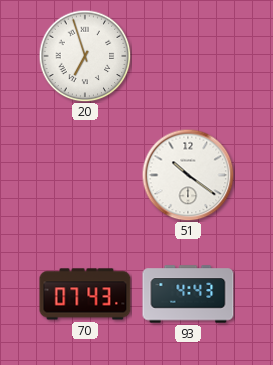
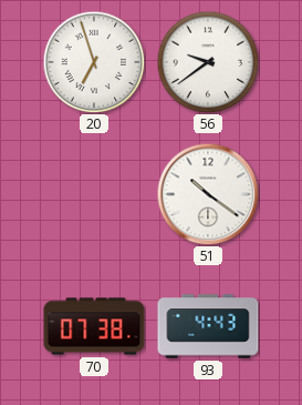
56: none -> 9:39 (208, 62)
70: 07:43 -> 07:38 (94, 326)
